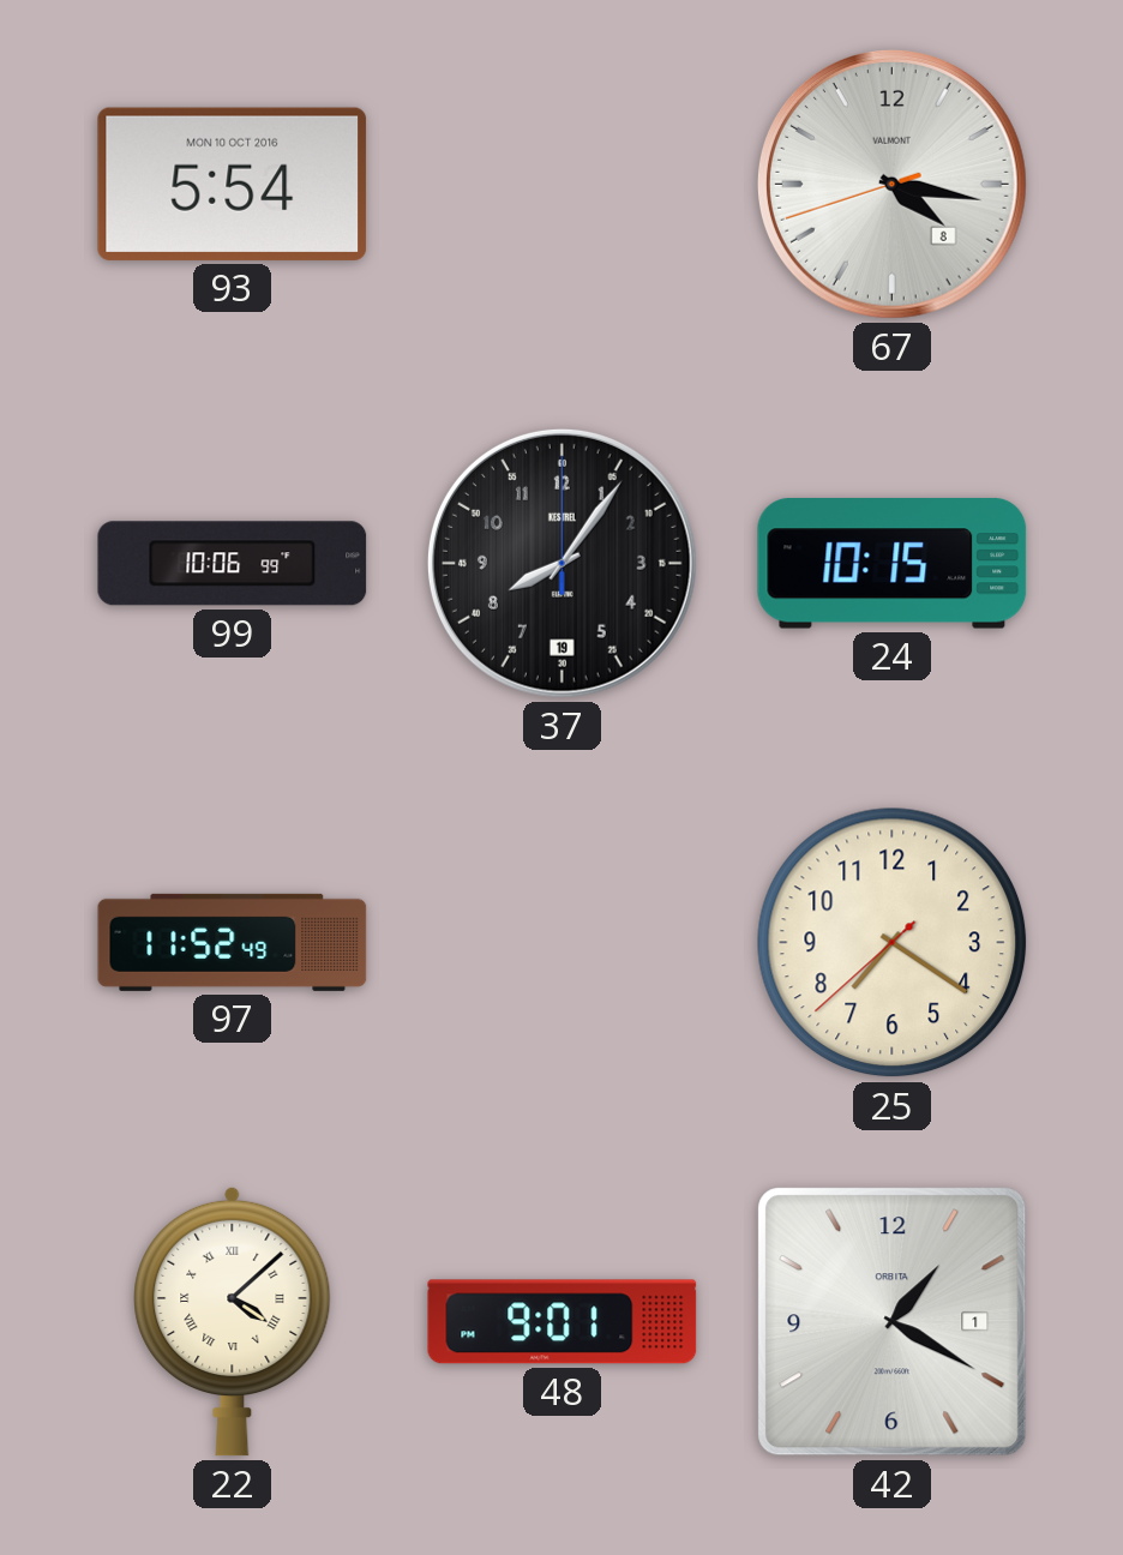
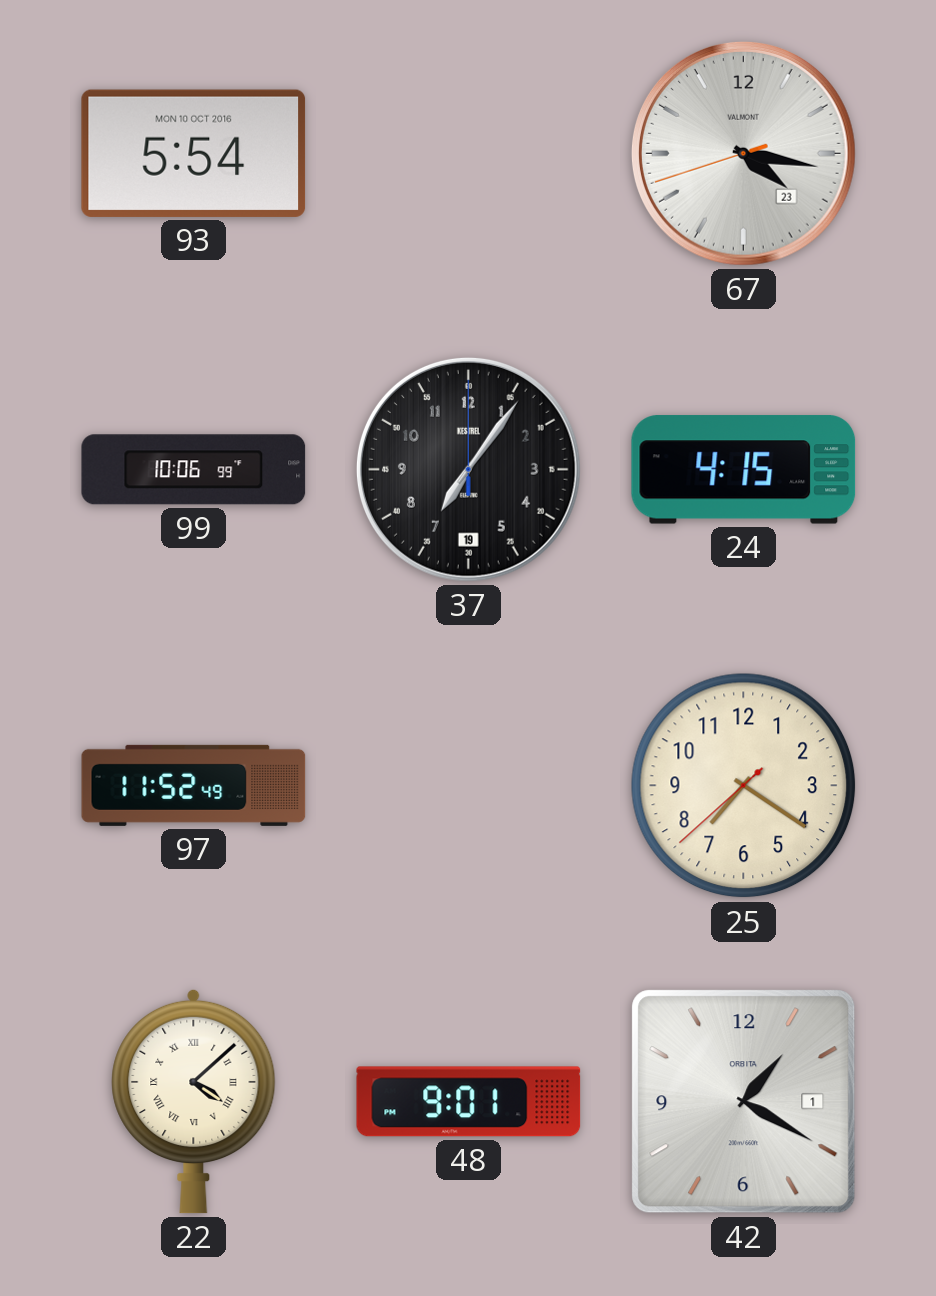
67 date: 8 -> 23 (743, 153)
37: 8:06 -> 7:06 (468, 469)
24: 10:15 -> 4:15 (744, 470)
